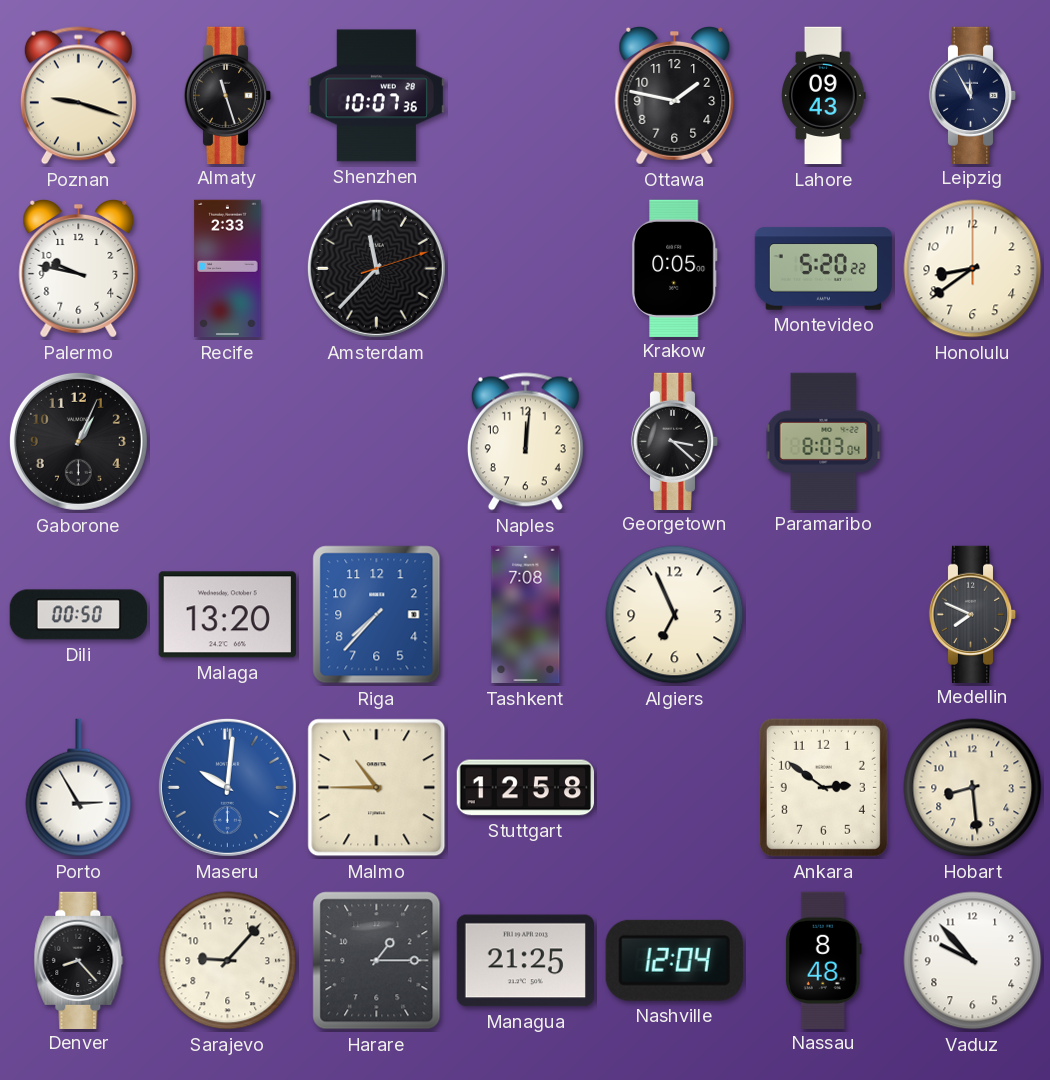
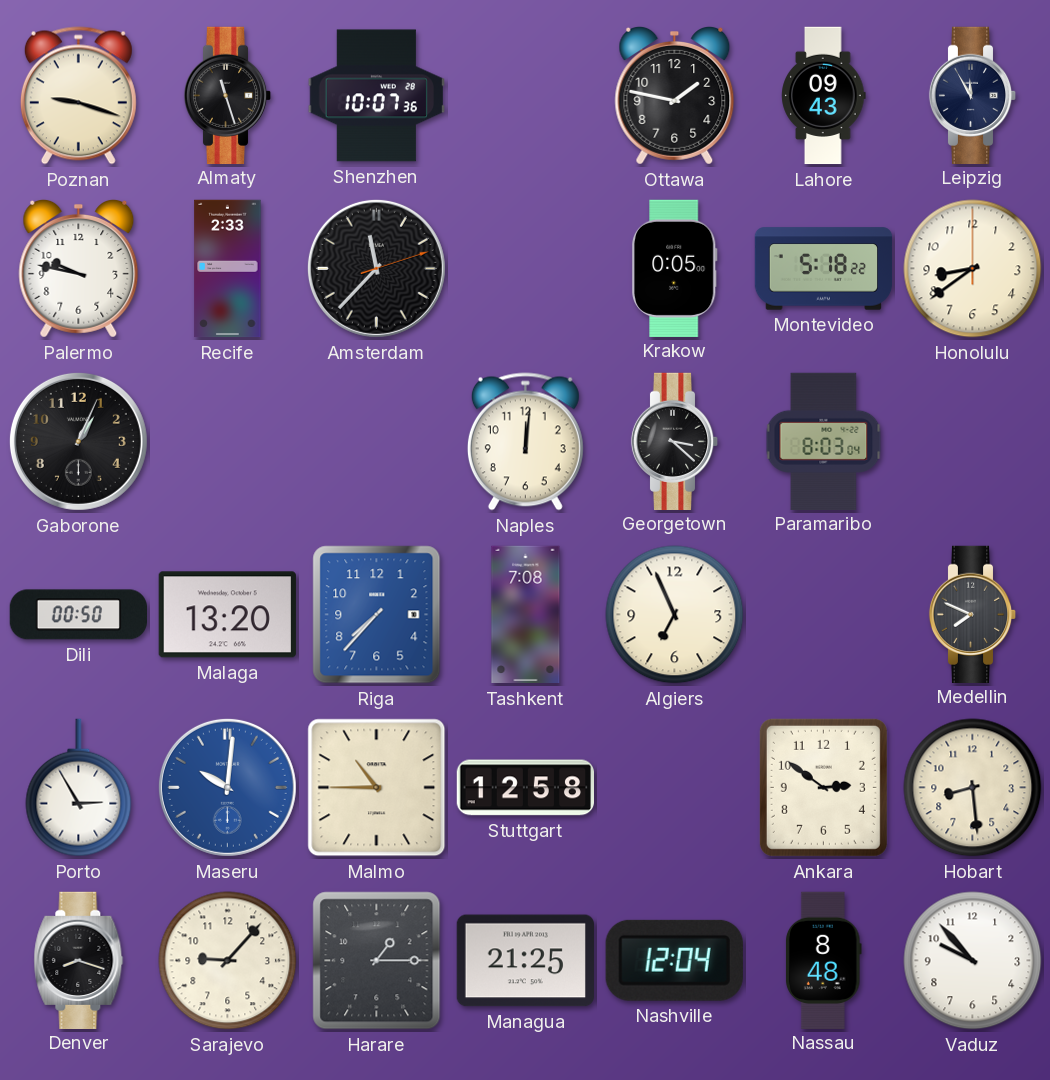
Montevideo: 5:20 -> 5:18 (824, 269)
Denver: 8:23 -> 8:18 (79, 960)
